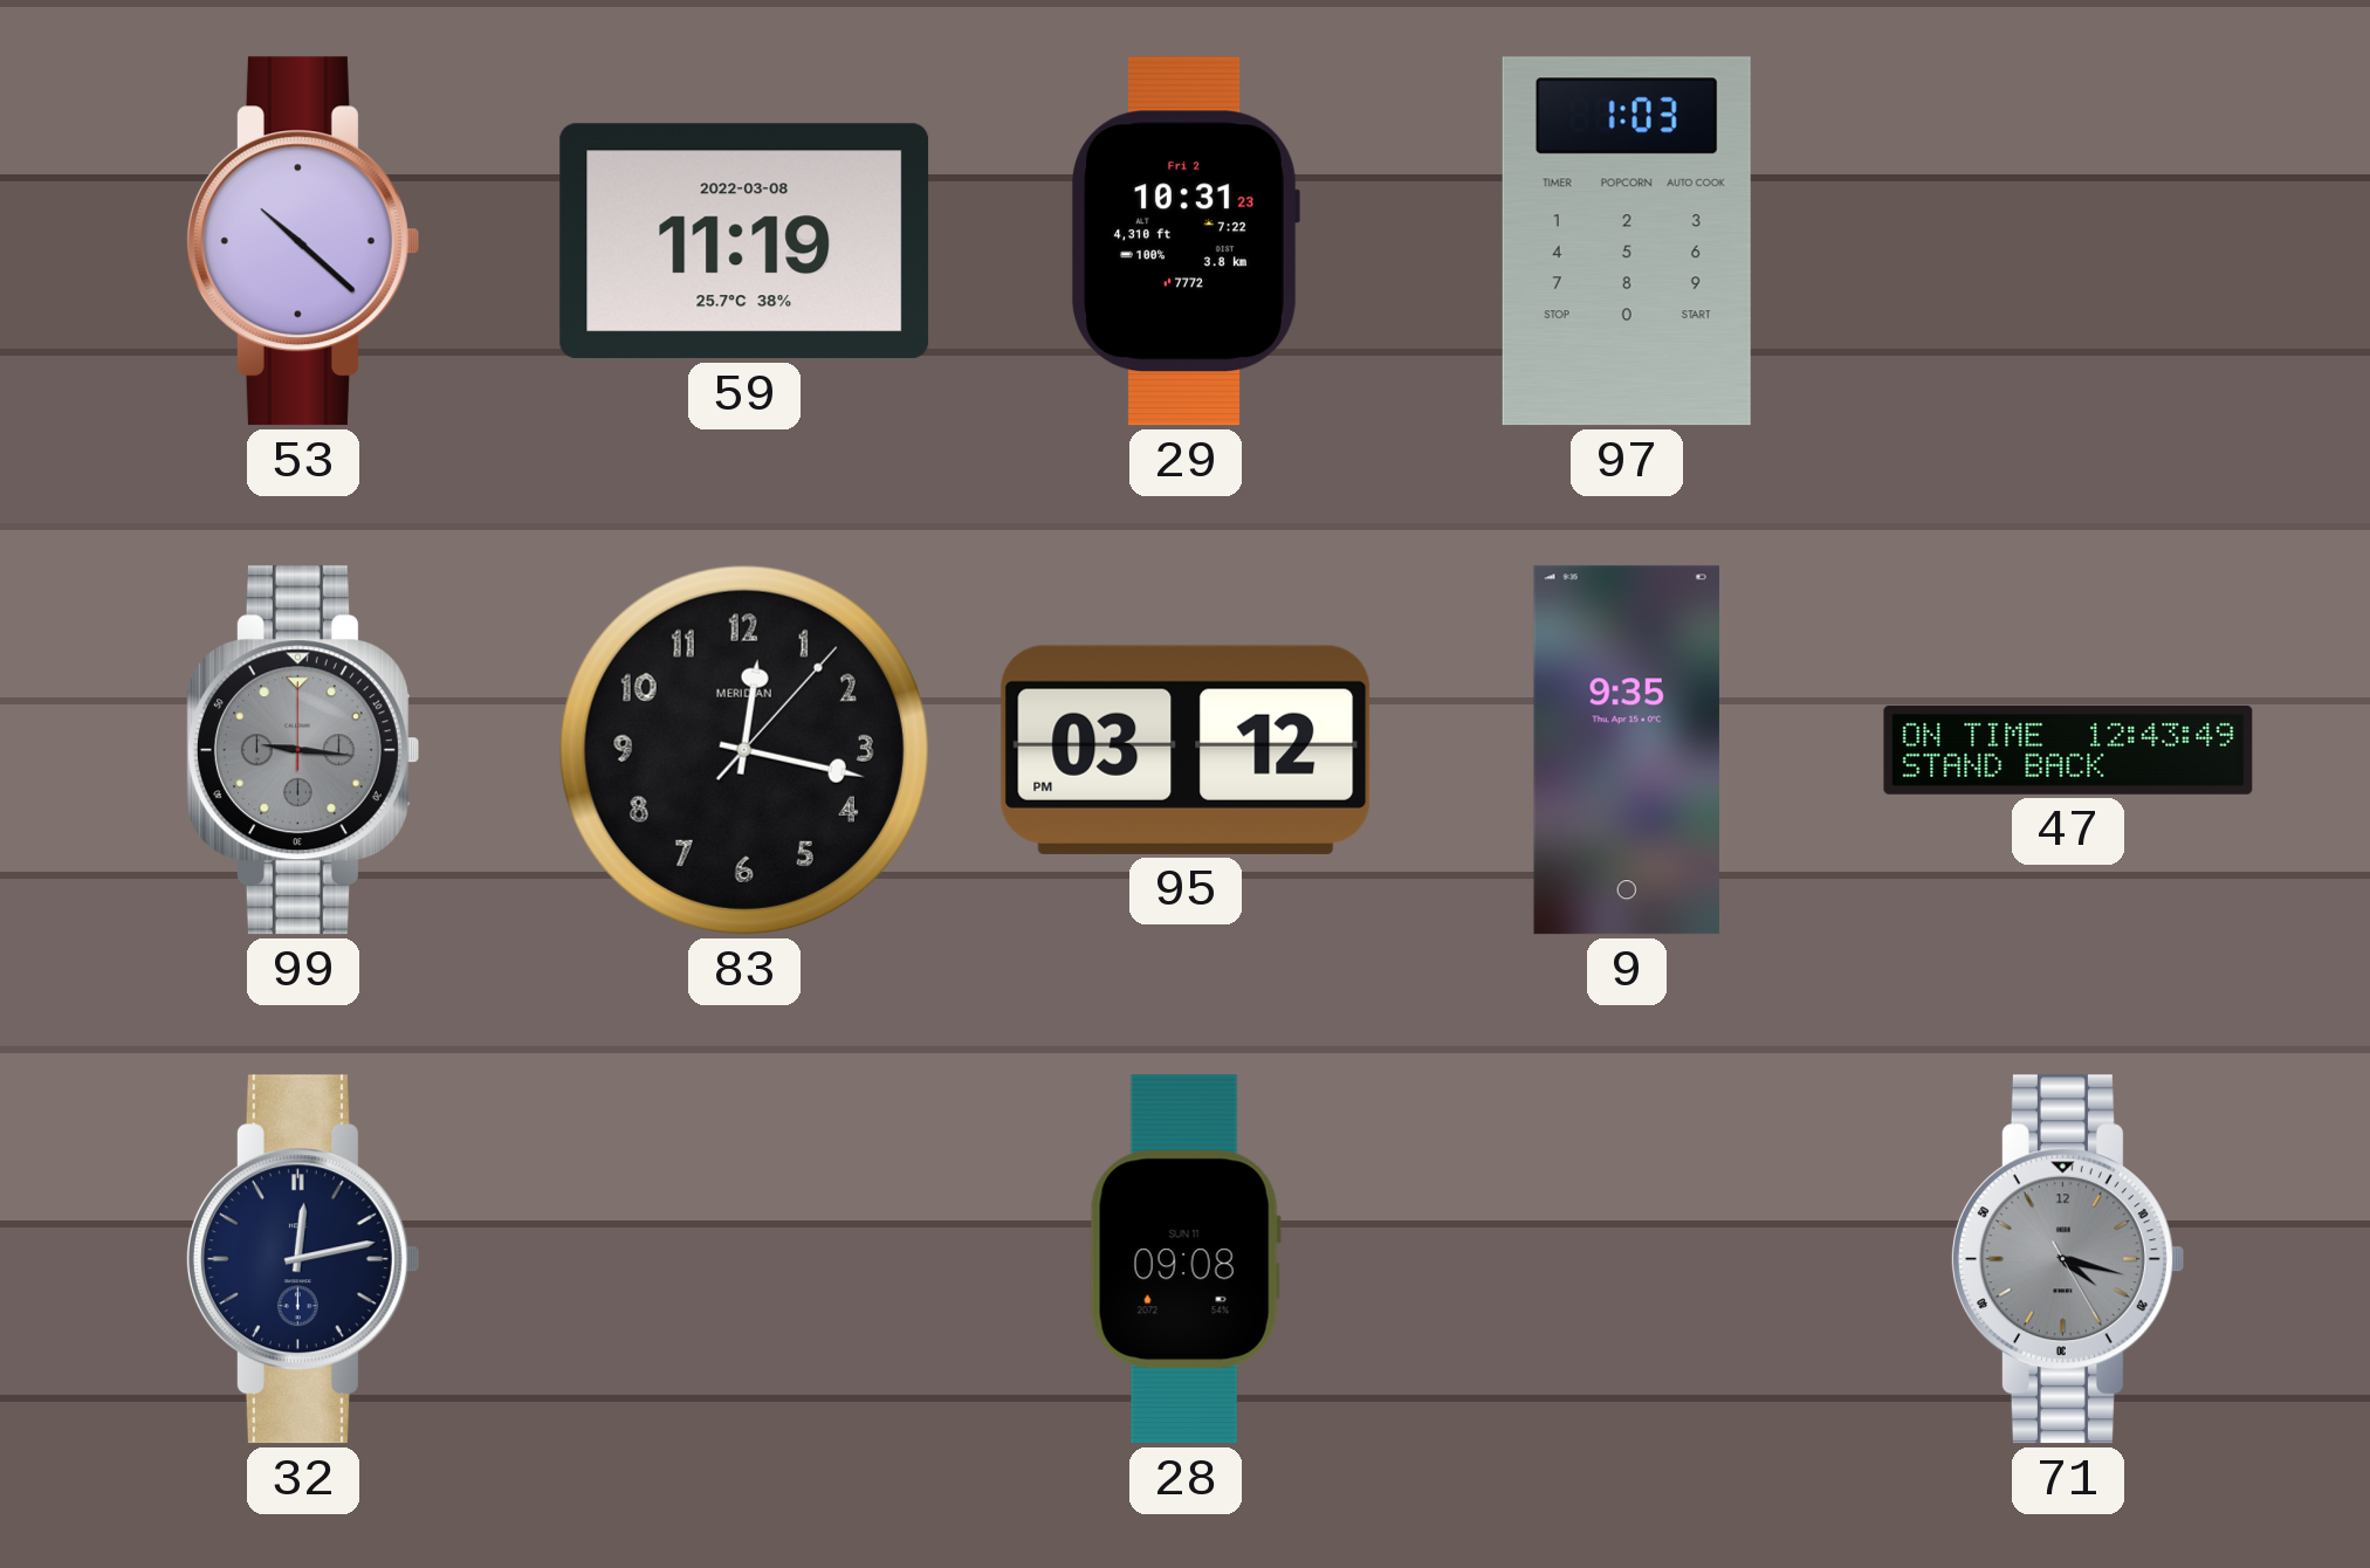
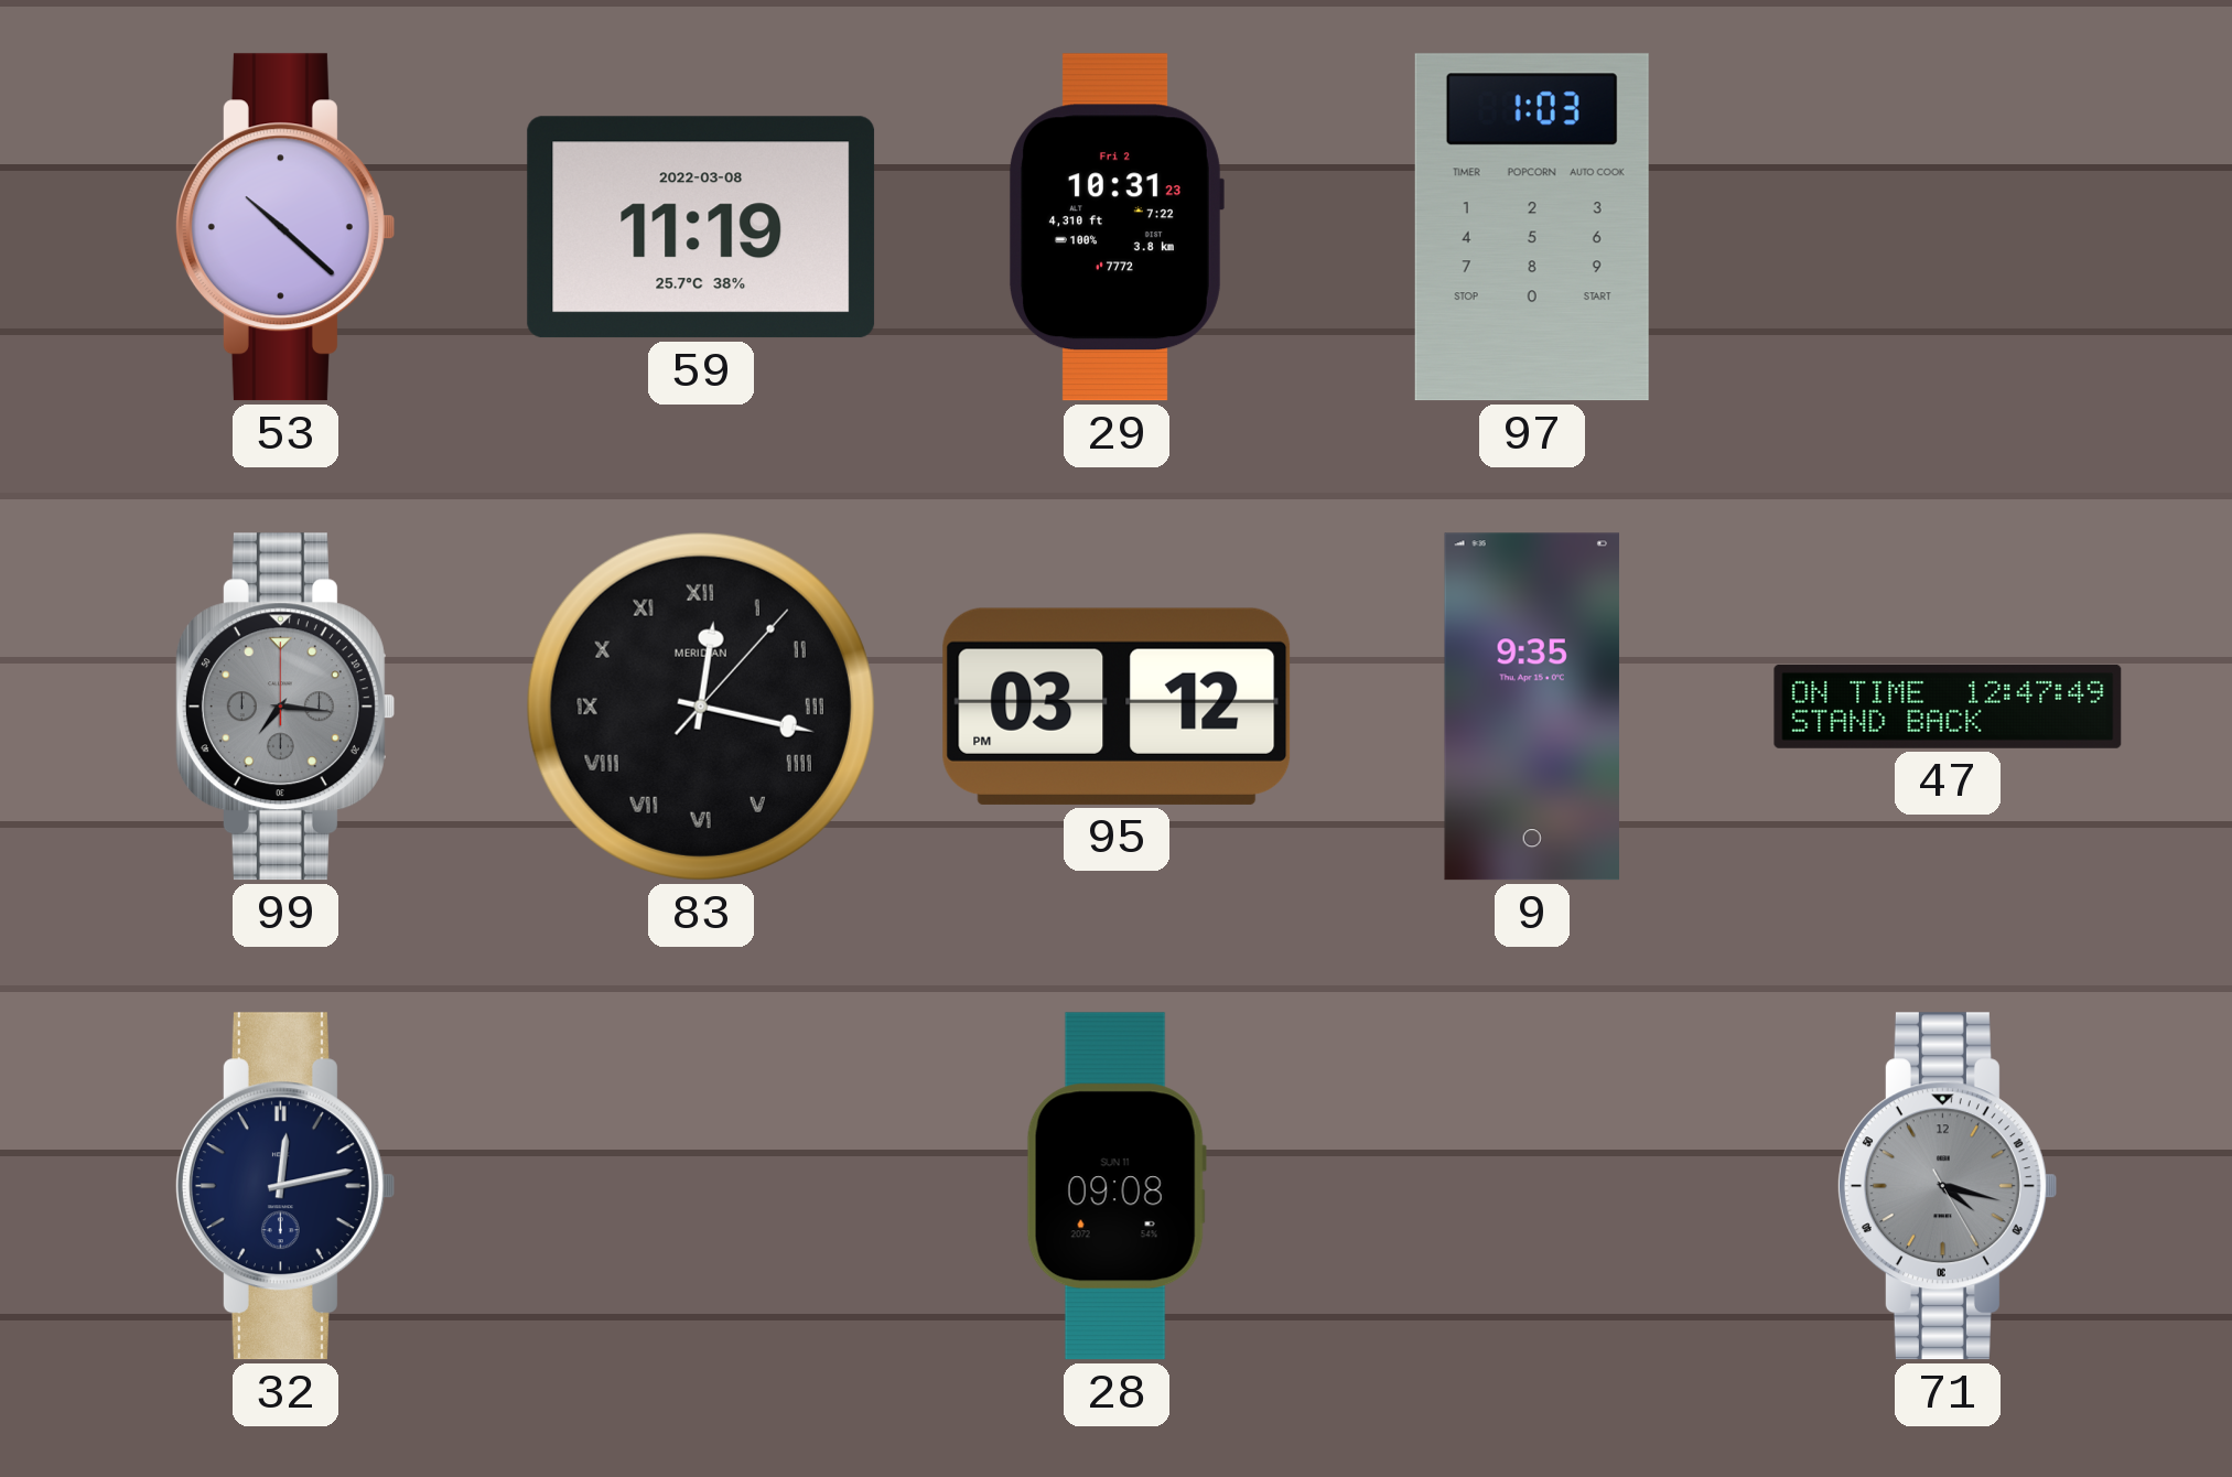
99: 9:16 -> 7:16 (284, 707)
83 numerals: Arabic -> Roman (701, 707)
47: 12:43 -> 12:47 (1948, 707)
